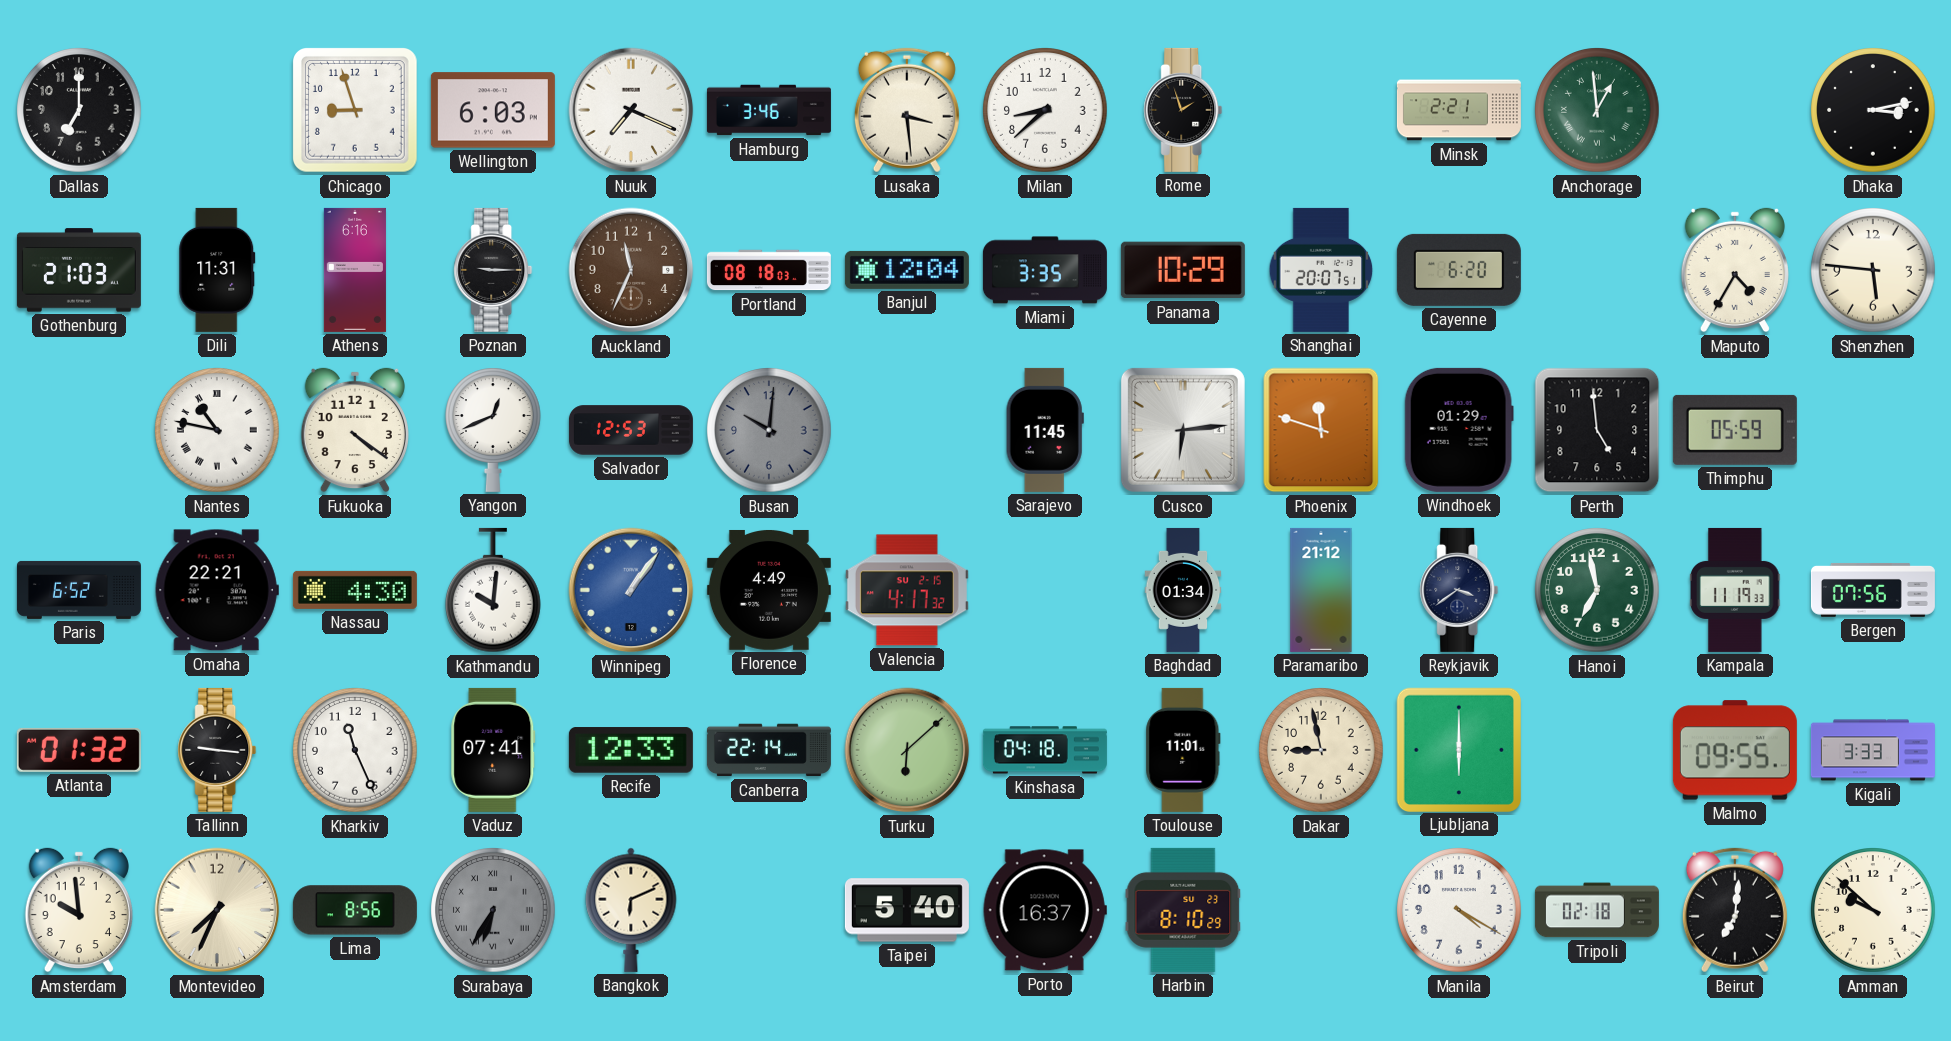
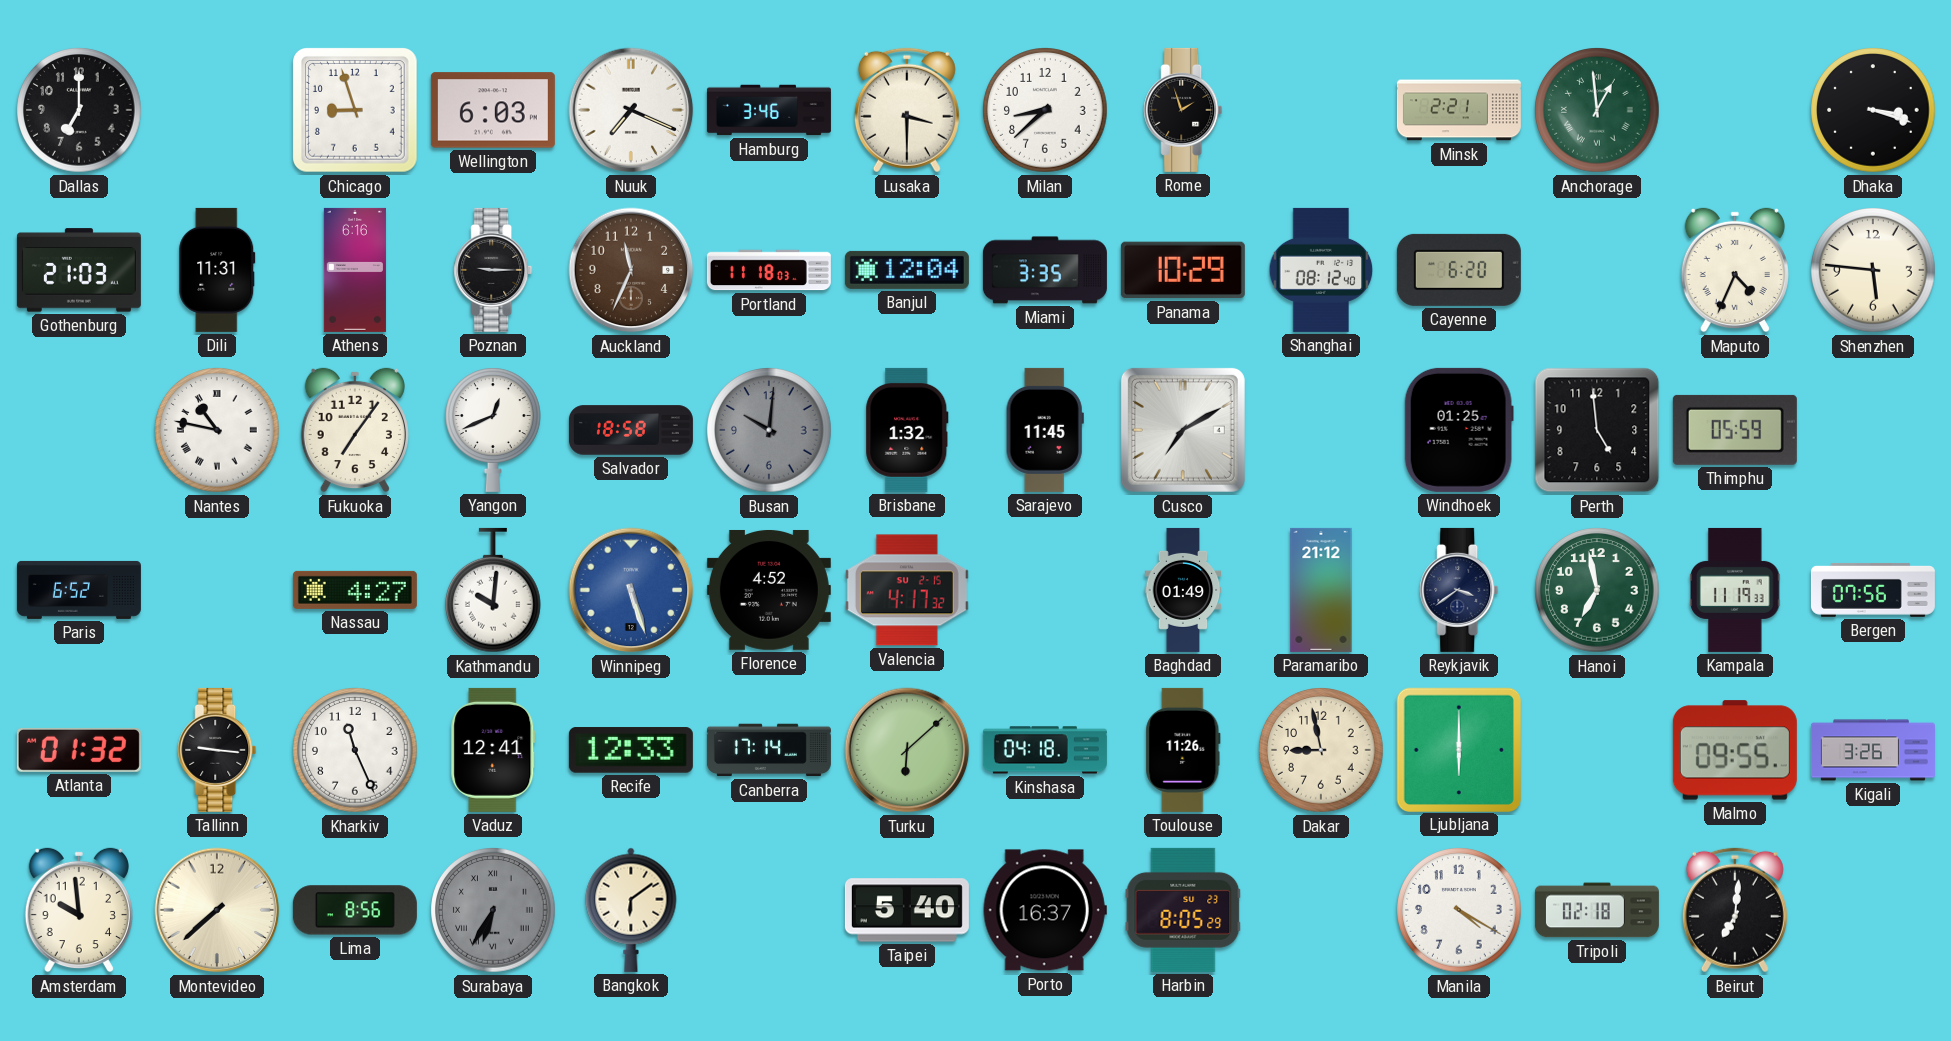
Lusaka: 3:29 -> 3:30 (907, 110)
Dhaka: 3:13 -> 3:18 (1873, 110)
Portland: 08:18 -> 11:18 (769, 270)
Shanghai: 20:07 -> 08:12 (1321, 270)
Maputo: 4:35 -> 4:34 (1735, 270)
Fukuoka: 4:21 -> 7:06 (355, 430)
Salvador: 12:53 -> 18:58 (631, 430)
Brisbane: none -> 1:32 (907, 430)
Cusco: 6:14 -> 7:10 (1183, 430)
Phoenix: 11:48 -> none (1321, 430)
Windhoek: 01:29 -> 01:25 (1459, 430)
Omaha: 22:21 -> none (217, 590)
Nassau: 4:30 -> 4:27 (355, 590)
Winnipeg: 1:06 -> 5:27 (631, 590)
Florence: 4:49 -> 4:52 (769, 590)
Baghdad: 01:34 -> 01:49 (1183, 590)
Vaduz: 07:41 -> 12:41 (493, 750)
Canberra: 22:14 -> 17:14 (769, 750)
Toulouse: 11:01 -> 11:26 (1183, 750)
Kigali: 3:33 -> 3:26 (1873, 750)
Montevideo: 7:34 -> 7:38 (217, 910)
Bangkok: 6:11 -> 6:09 (631, 910)
Harbin: 8:10 -> 8:05 (1183, 910)
Amman: 9:52 -> none (1873, 910)
